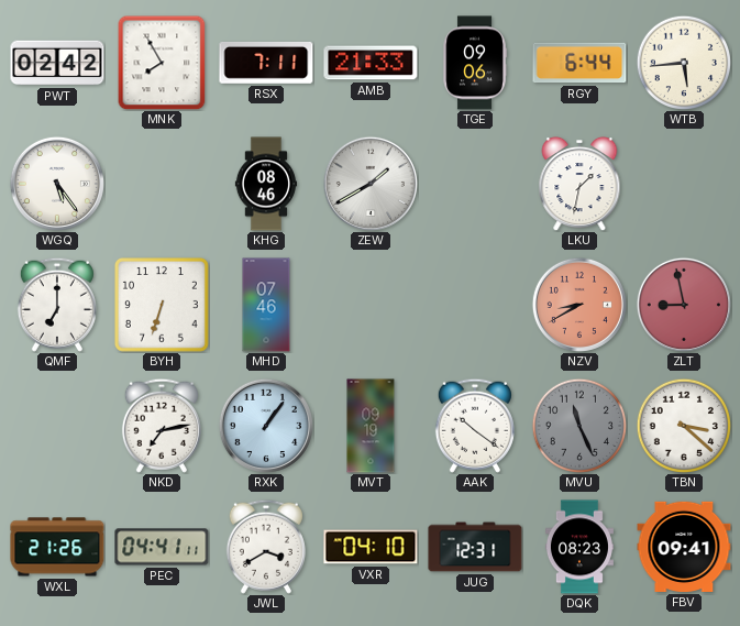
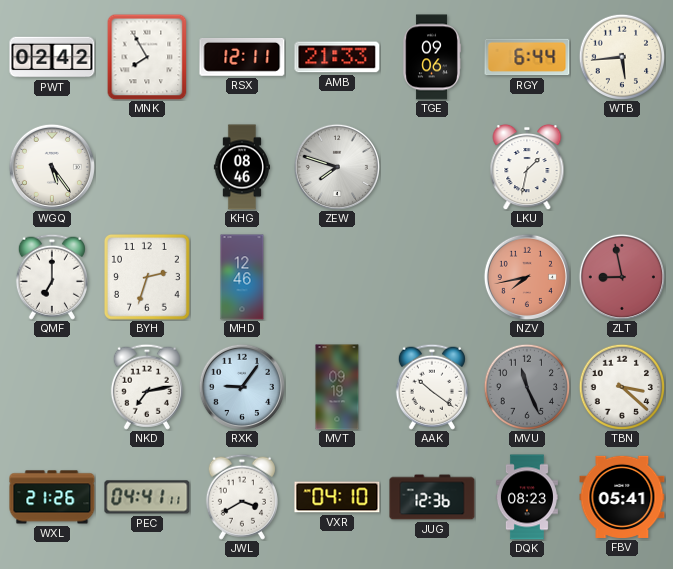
RSX: 7:11 -> 12:11 (242, 57)
ZEW: 1:40 -> 7:48 (337, 167)
BYH: 6:33 -> 2:33 (147, 277)
MHD: 07:46 -> 12:46 (242, 277)
NZV: 8:40 -> 7:43 (527, 277)
RXK: 1:06 -> 9:06 (242, 387)
JUG: 12:31 -> 12:36 (432, 497)
FBV: 09:41 -> 05:41 (622, 497)
